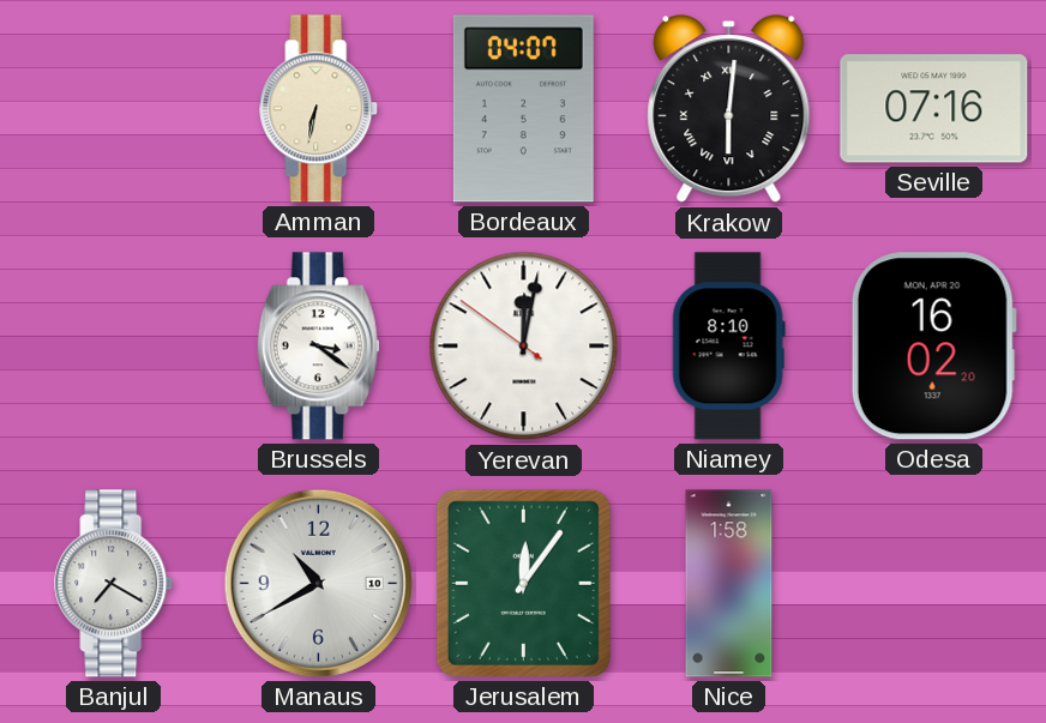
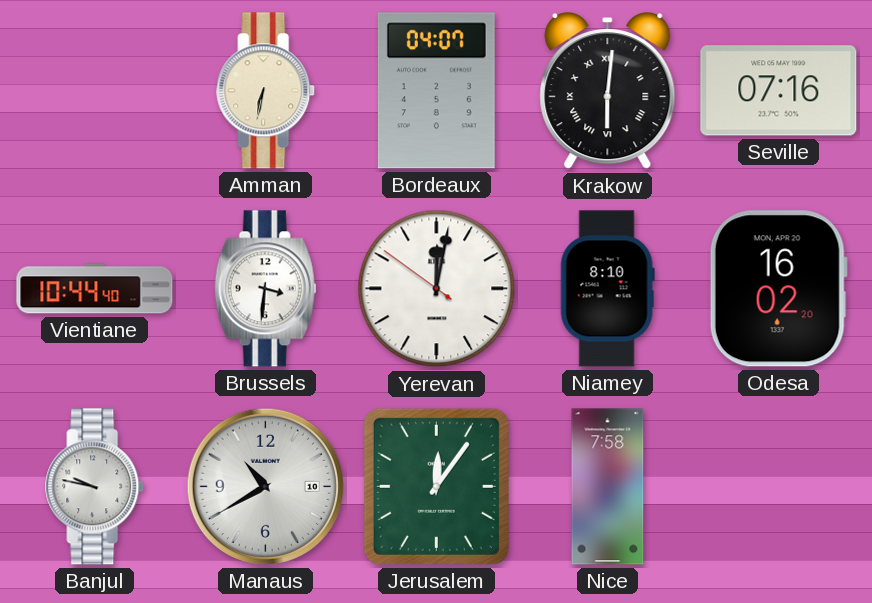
Vientiane: none -> 10:44 (95, 289)
Brussels: 3:21 -> 3:31 (266, 289)
Banjul: 7:20 -> 9:47 (95, 487)
Nice: 1:58 -> 7:58 (608, 487)
